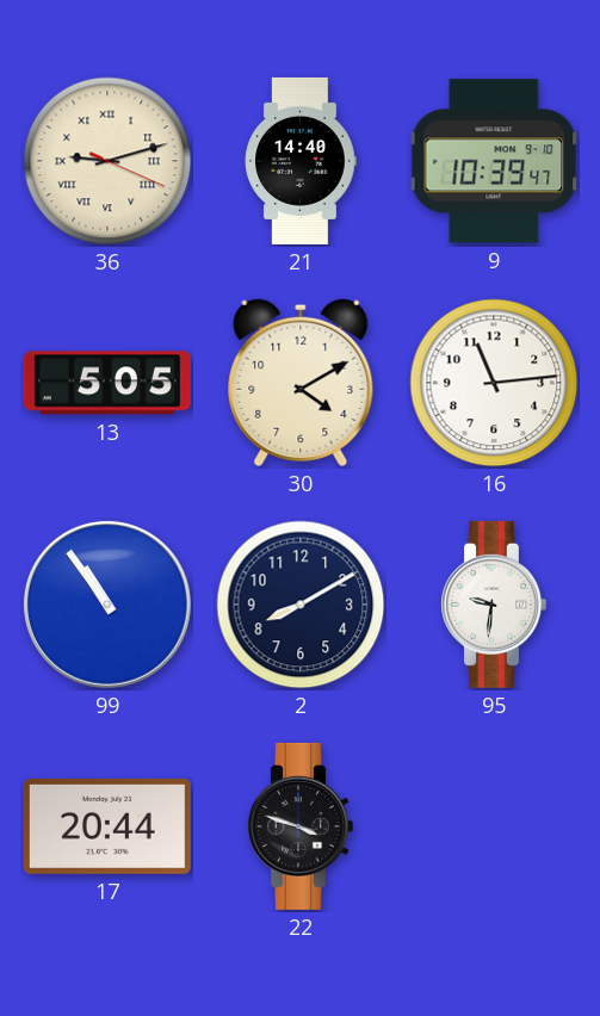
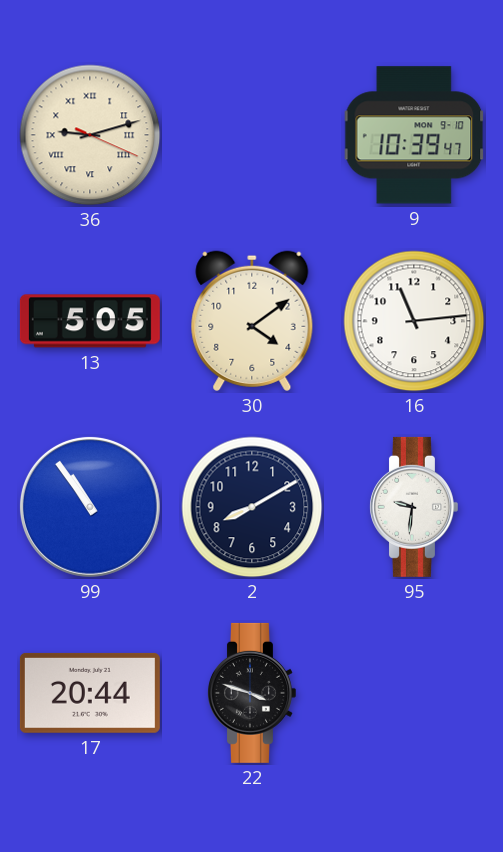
21: 14:40 -> none (301, 161)
30: 4:10 -> 4:09 (252, 321)
